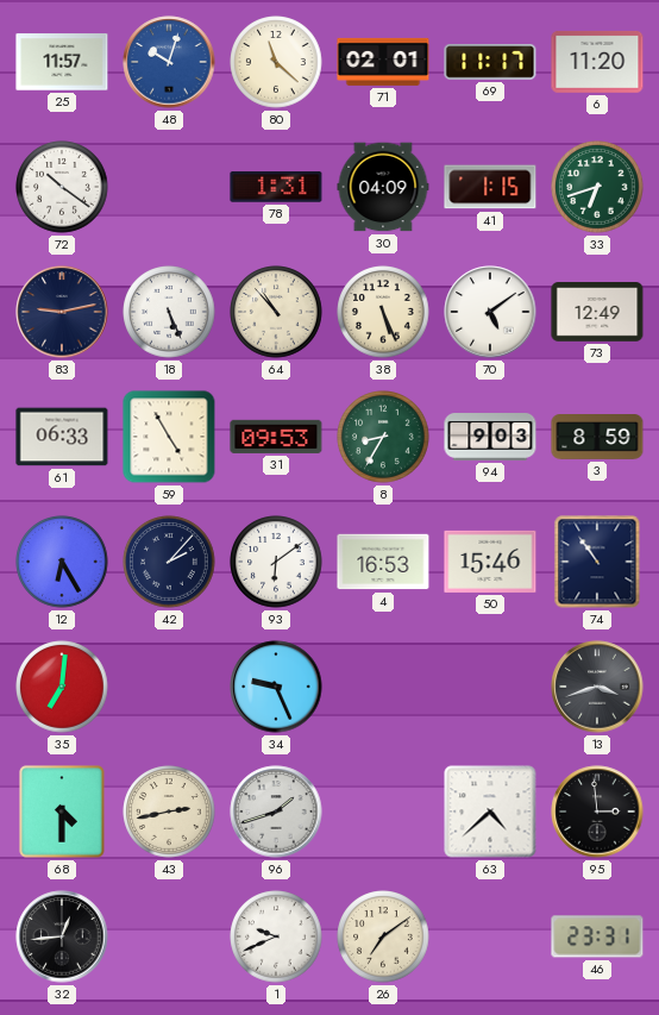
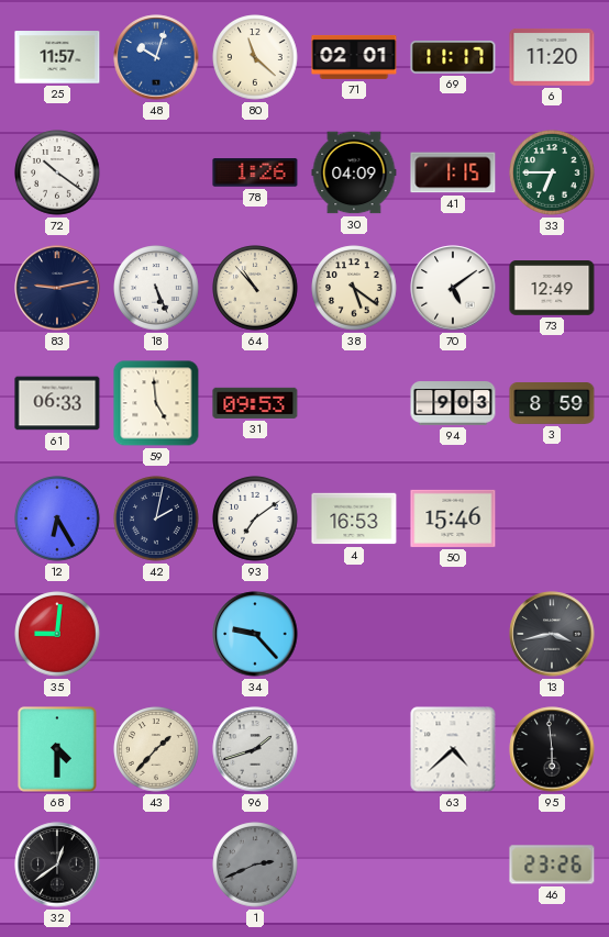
78: 1:31 -> 1:26 (255, 172)
33: 6:42 -> 6:45 (552, 172)
38: 5:26 -> 5:21 (354, 288)
59: 4:55 -> 4:59 (156, 403)
8: 8:35 -> none (383, 437)
42: 2:07 -> 2:02 (156, 518)
93: 6:09 -> 7:09 (255, 518)
74: 10:54 -> none (597, 562)
35: 7:01 -> 9:01 (57, 634)
34: 9:26 -> 9:23 (255, 634)
13: 3:42 -> 3:43 (552, 634)
43: 2:43 -> 1:37 (156, 749)
95: 2:59 -> 5:59 (552, 749)
32: 12:44 -> 12:39 (57, 865)
1: 9:41 -> 2:41 (255, 865)
1 dial: white -> grey (255, 865)
26: 7:09 -> none (383, 936)
46: 23:31 -> 23:26 (552, 865)
